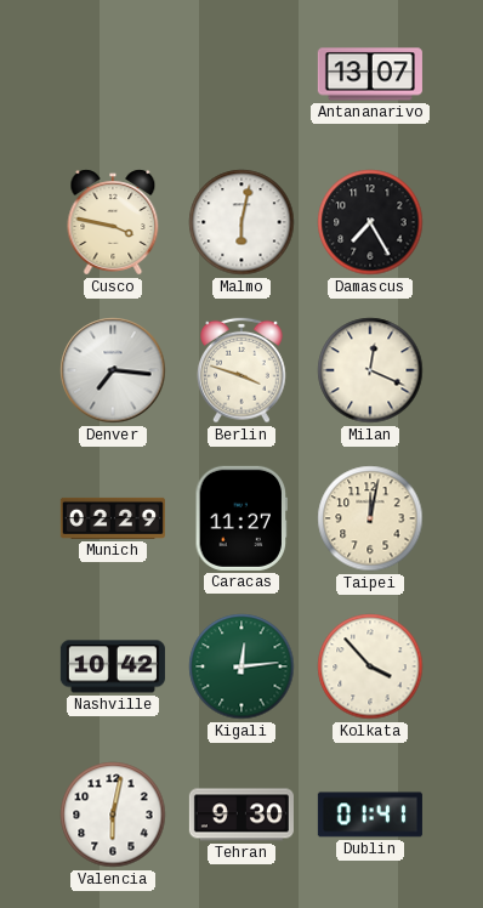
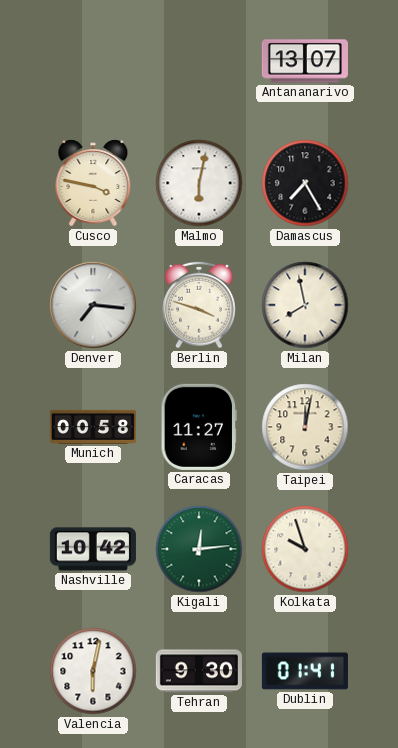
Milan: 12:19 -> 7:58 (305, 305)
Munich: 02:29 -> 00:58 (93, 427)
Kolkata: 3:53 -> 9:57 (305, 549)
